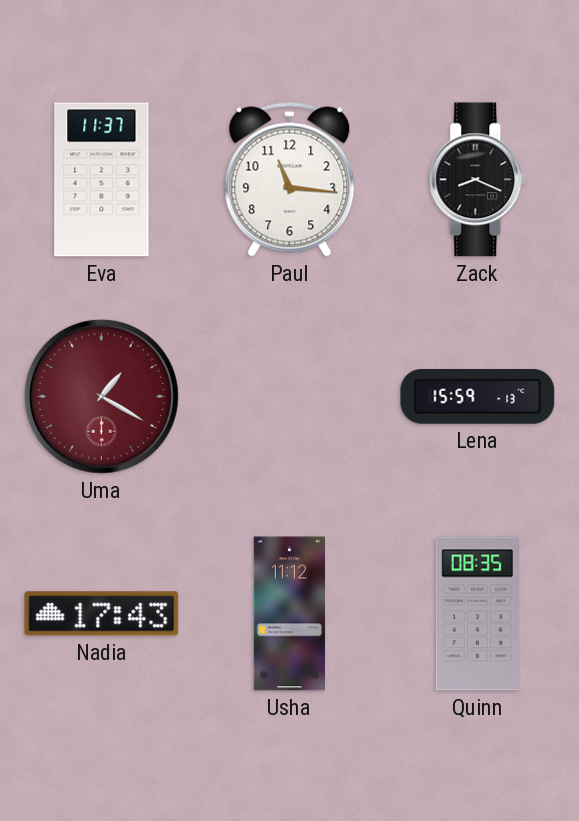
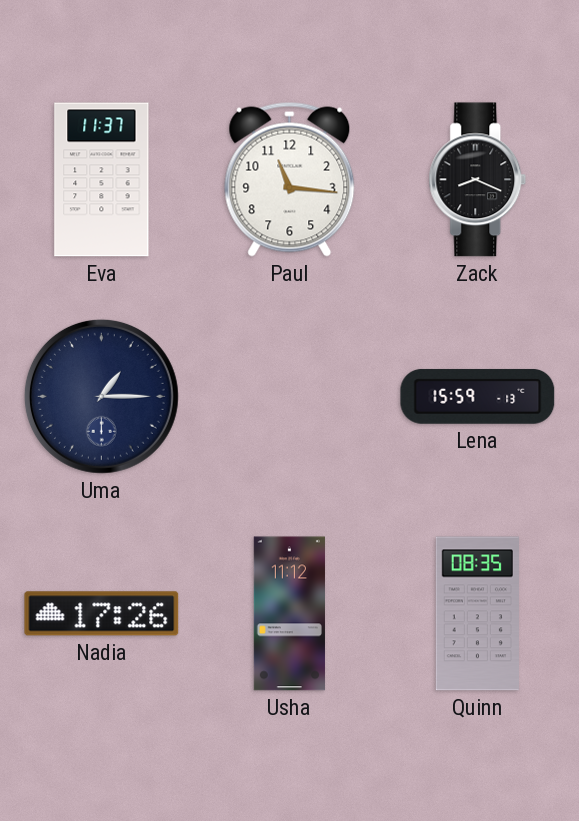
Uma: 1:20 -> 1:15 (101, 396)
Uma dial: burgundy -> navy (101, 396)
Nadia: 17:43 -> 17:26 (102, 614)
